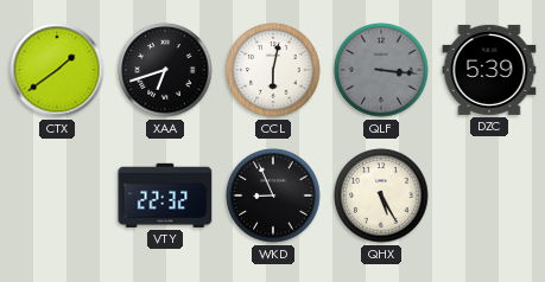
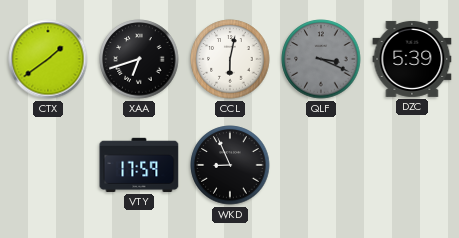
QLF: 3:16 -> 3:19 (321, 59)
VTY: 22:32 -> 17:59 (139, 165)
QHX: 5:25 -> none (381, 196)
